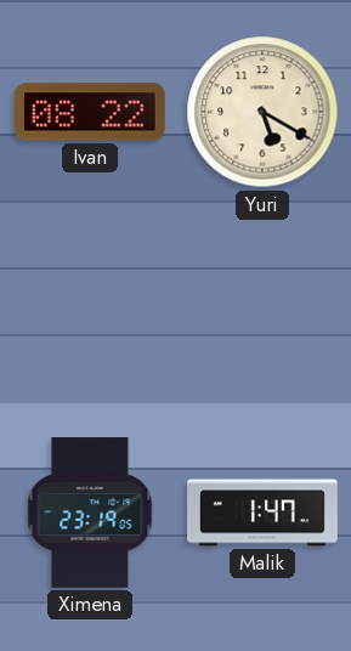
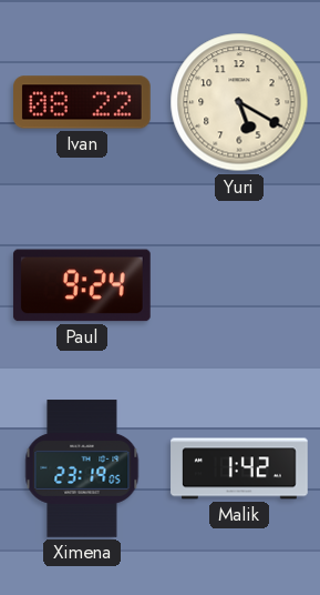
Paul: none -> 9:24 (82, 285)
Malik: 1:47 -> 1:42 (239, 468)
